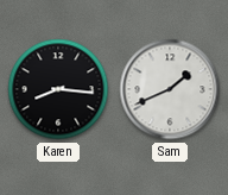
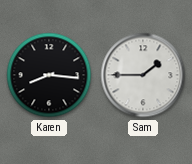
Sam: 1:41 -> 1:45 (143, 75)
